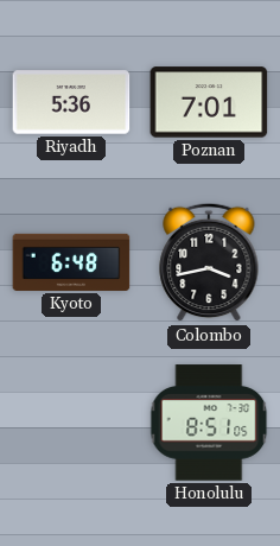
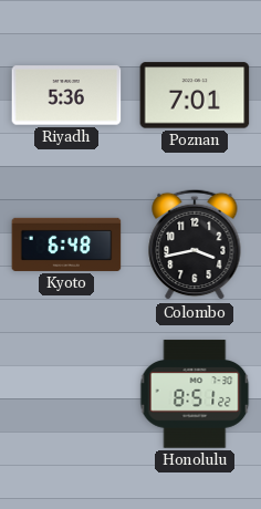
Honolulu: 8:51:05 -> 8:51:22 (195, 394)
